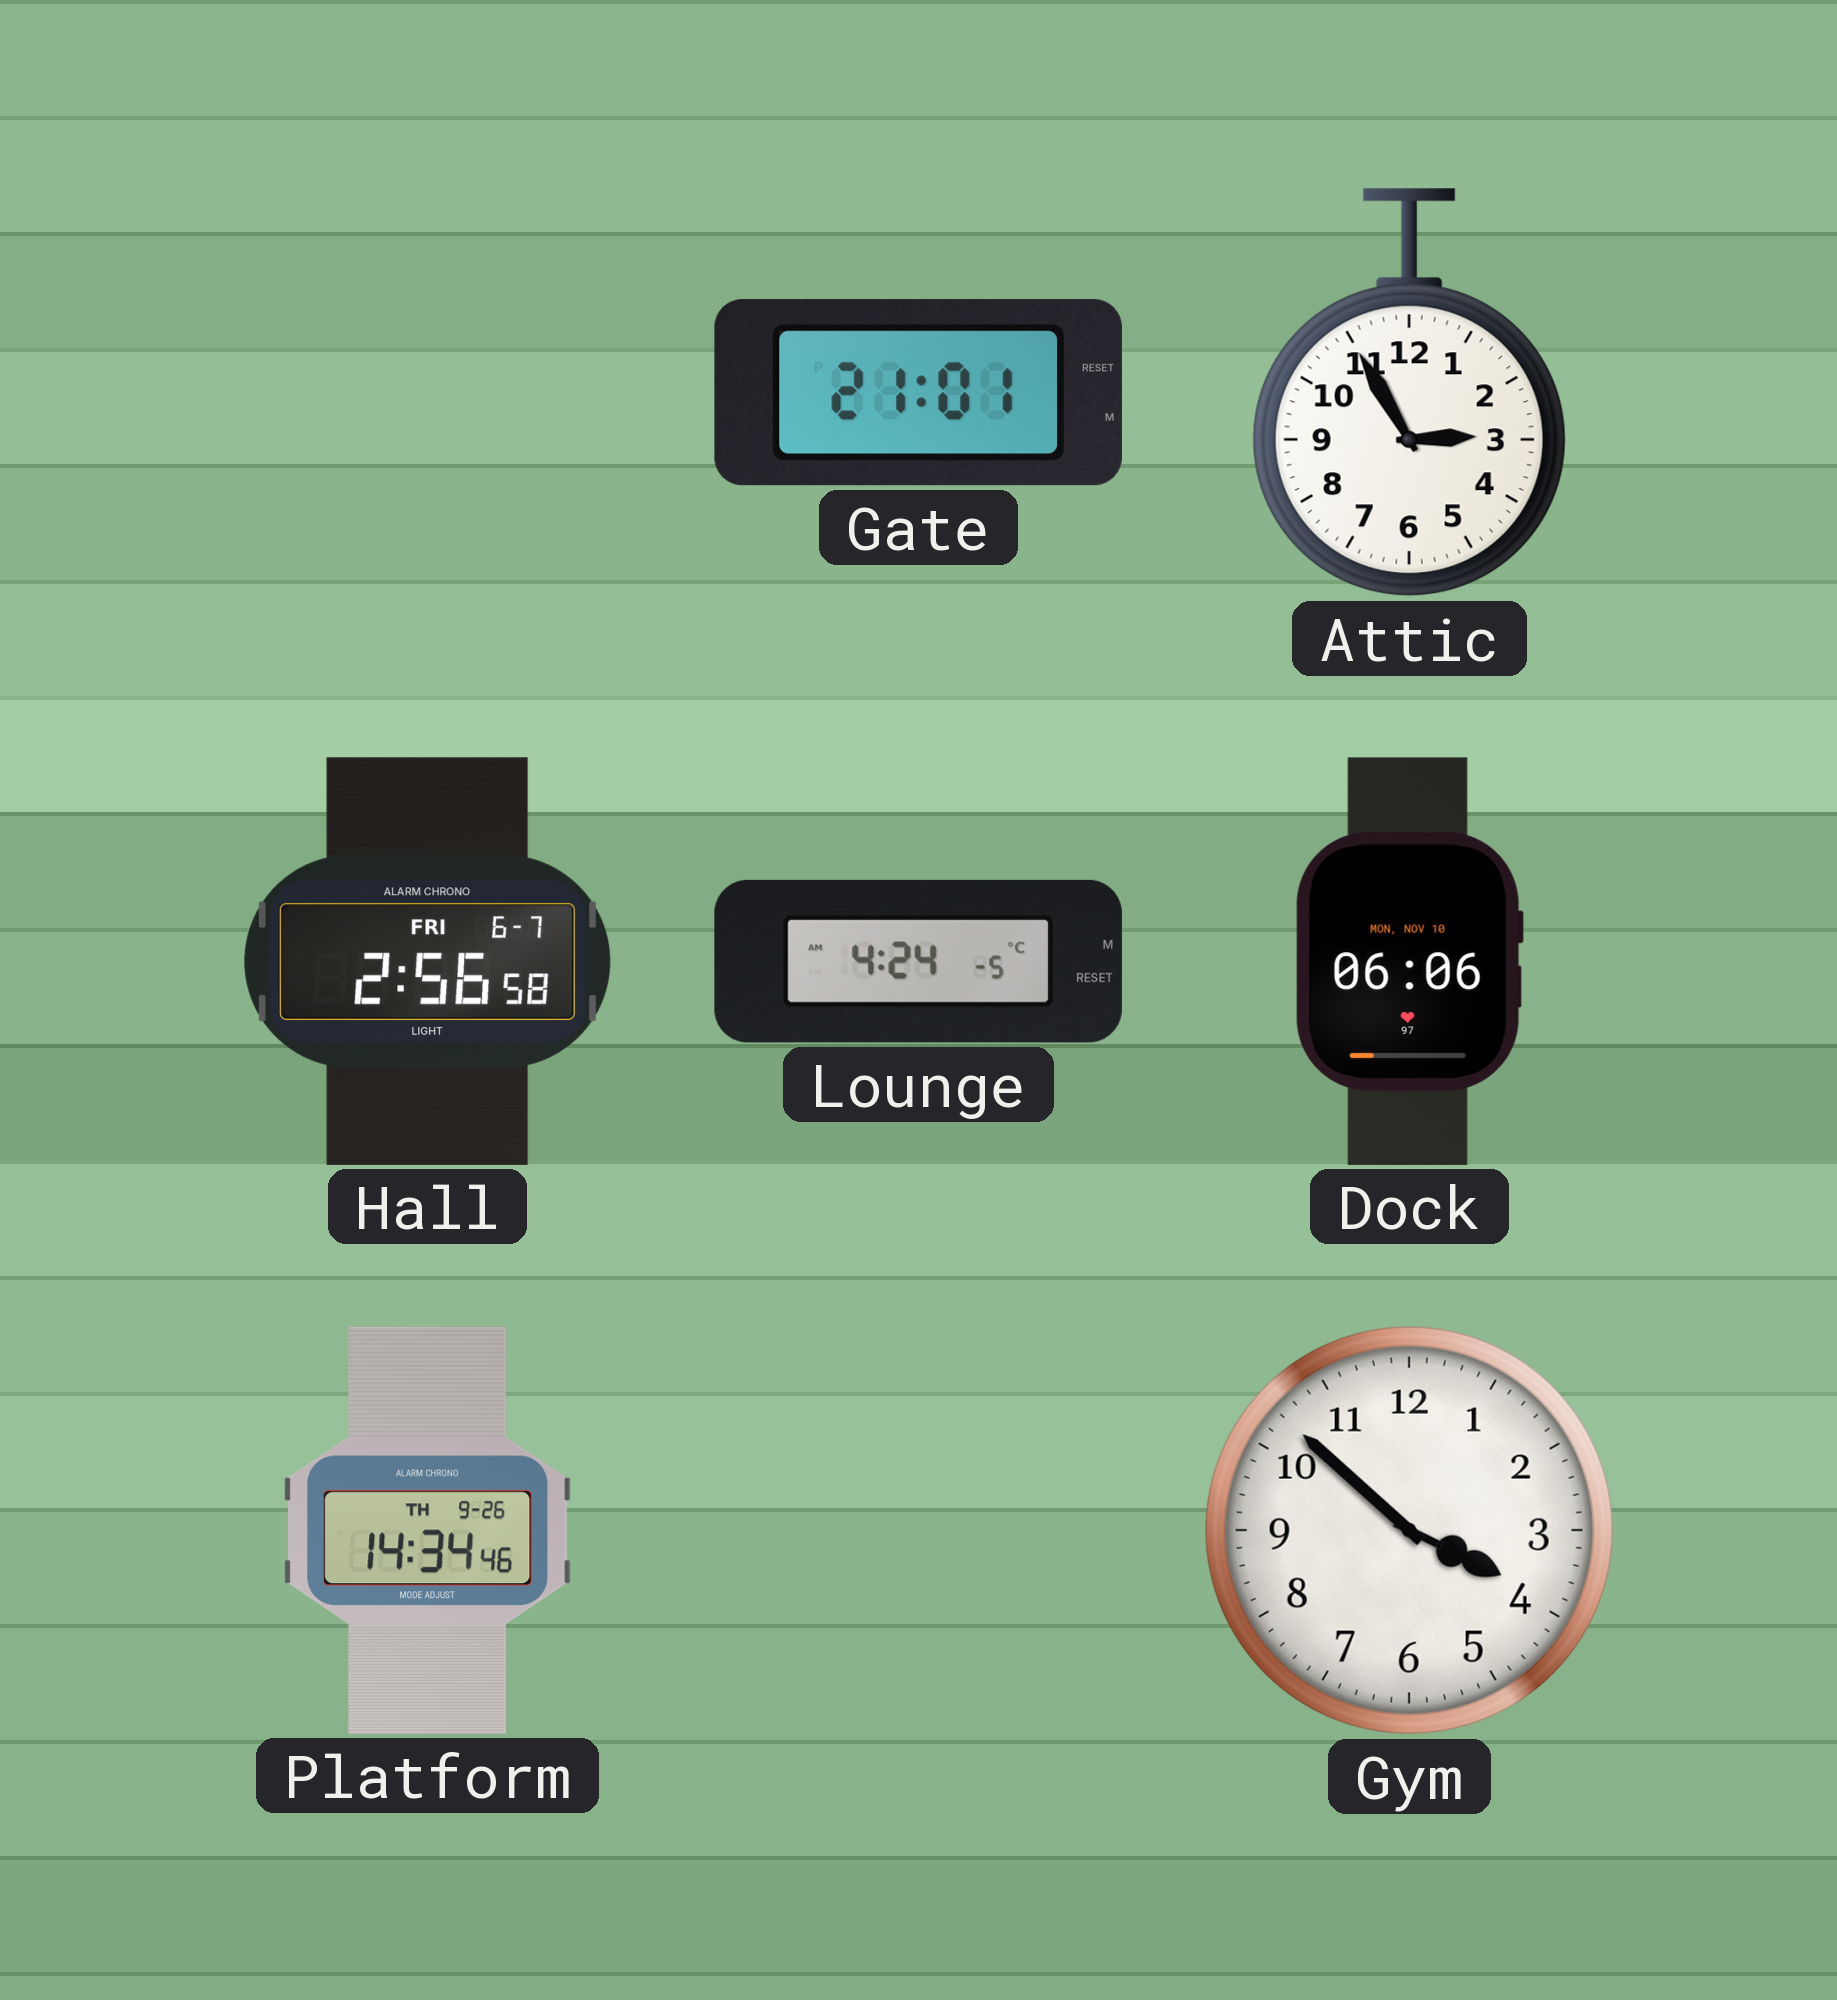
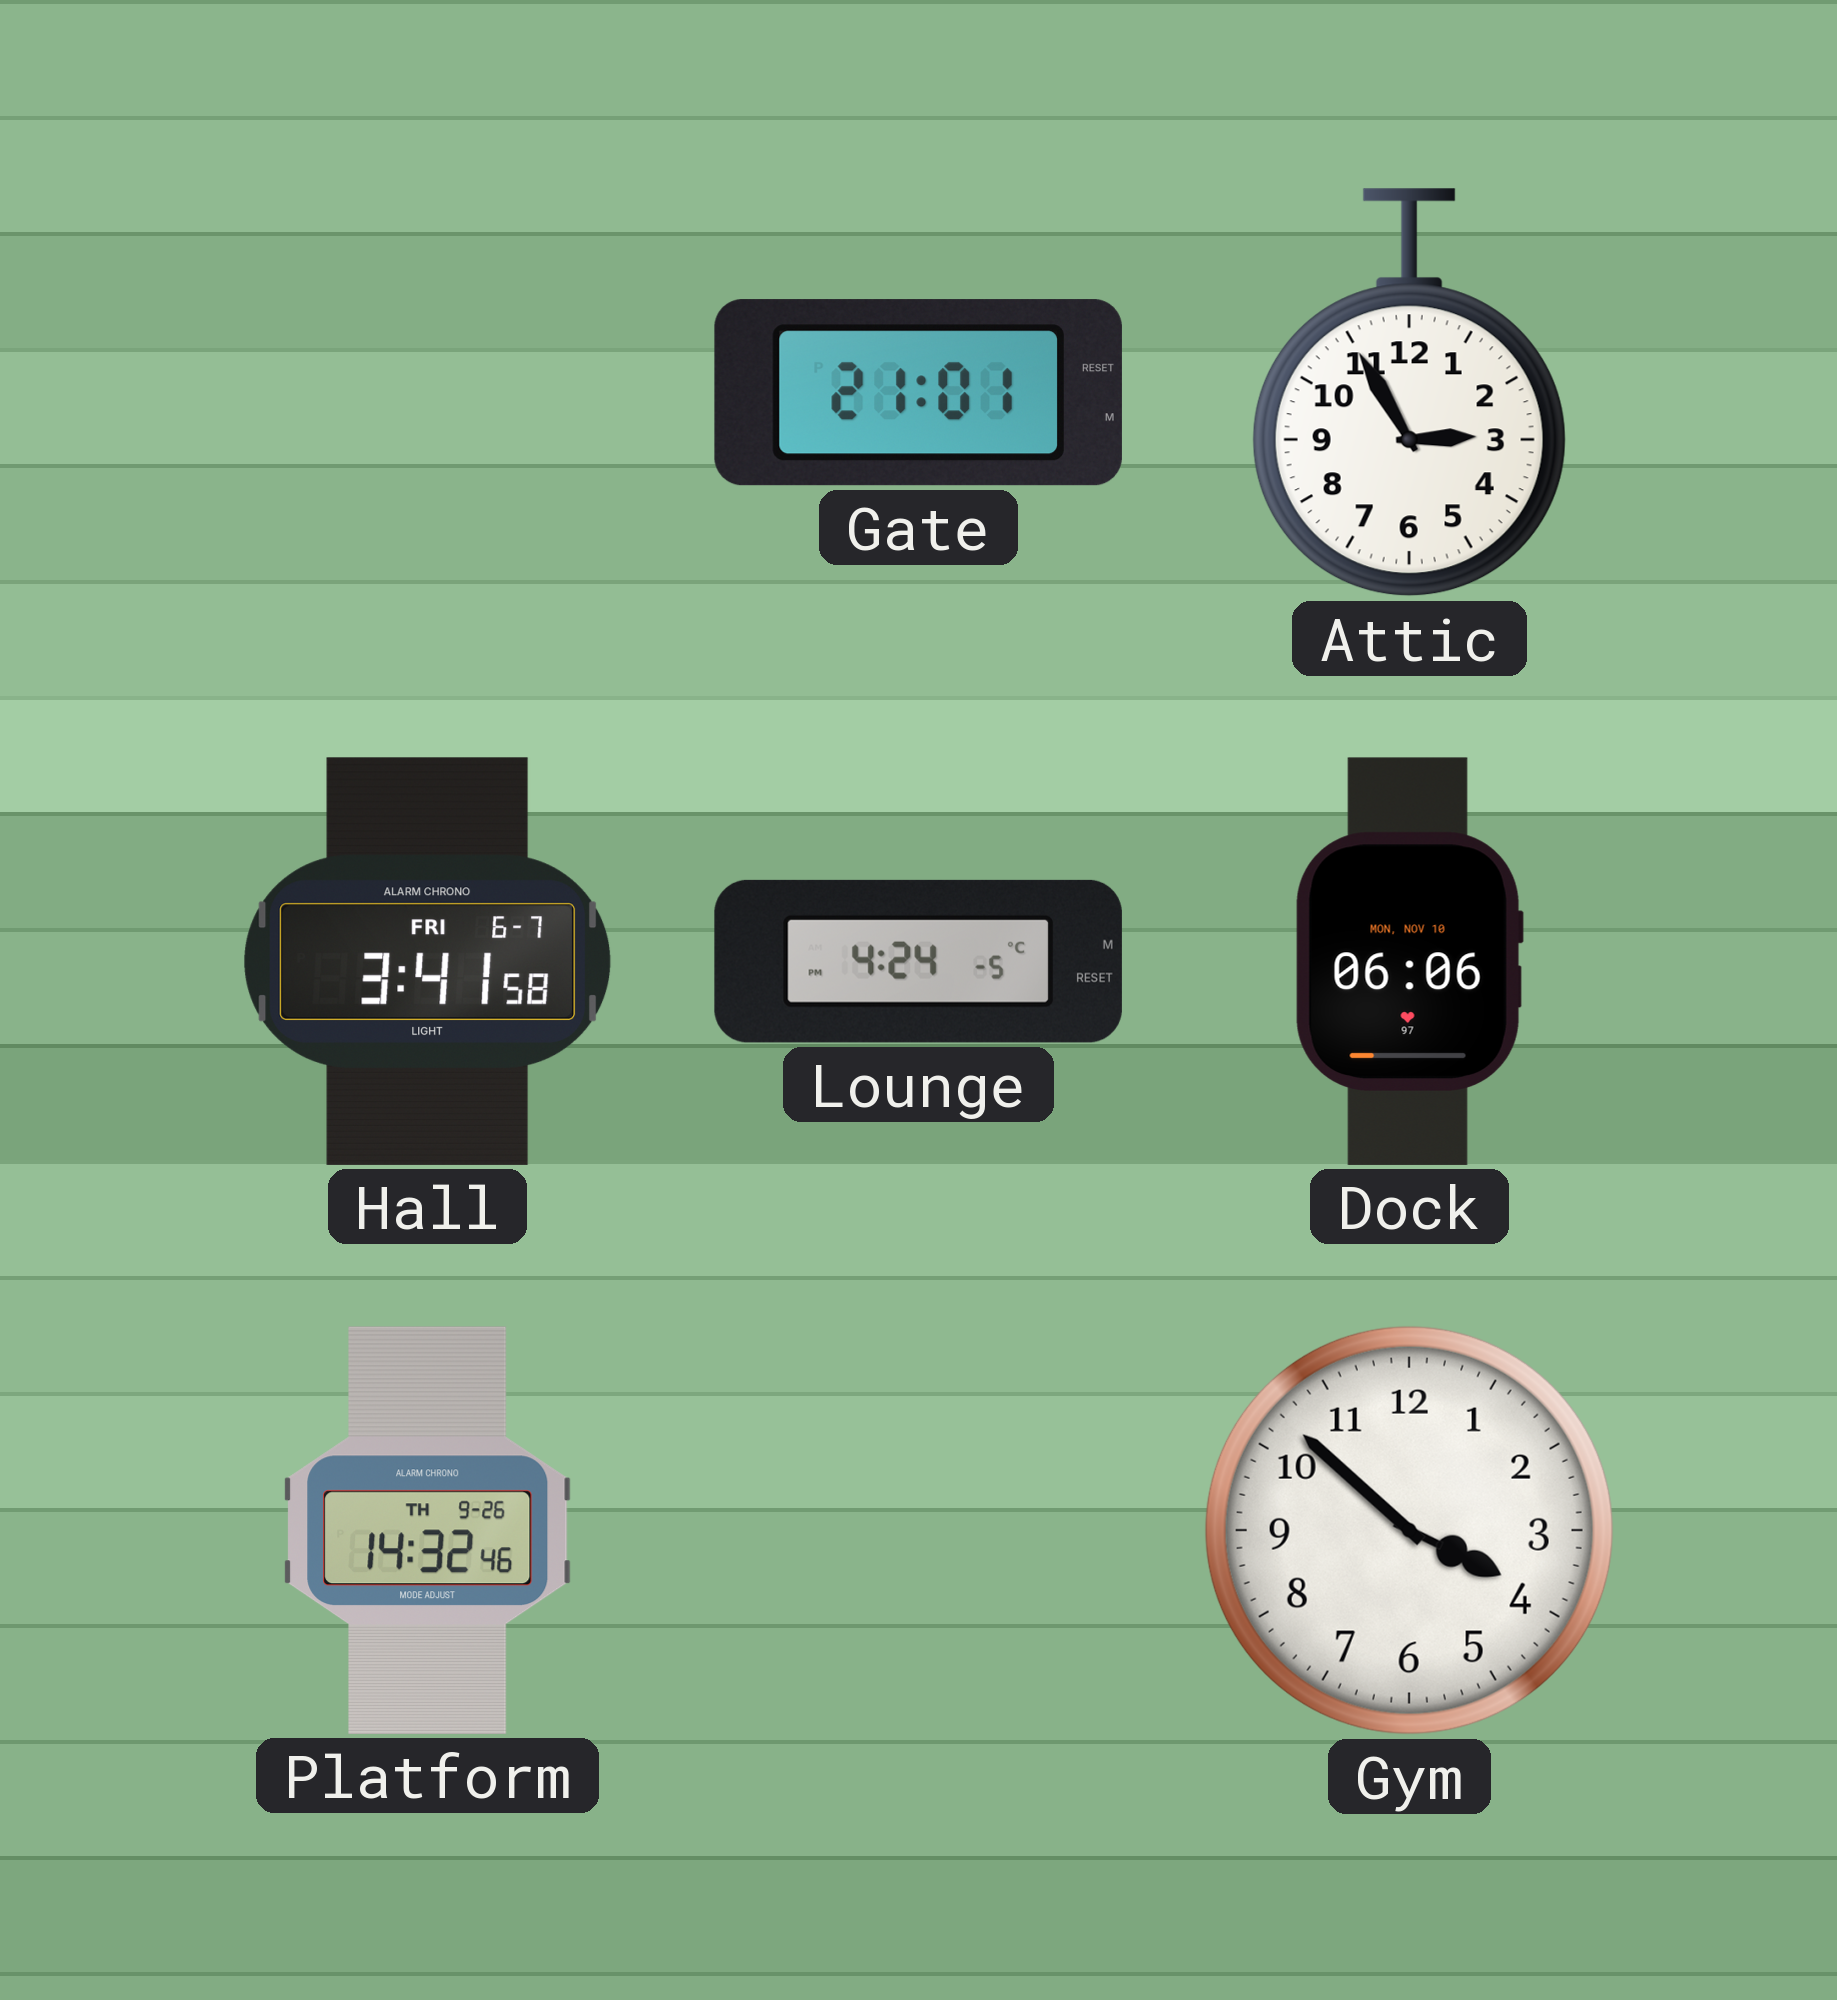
Hall: 2:56 -> 3:41 (428, 961)
Lounge: 4:24 AM -> 4:24 PM (918, 961)
Platform: 14:34 -> 14:32 (428, 1530)
